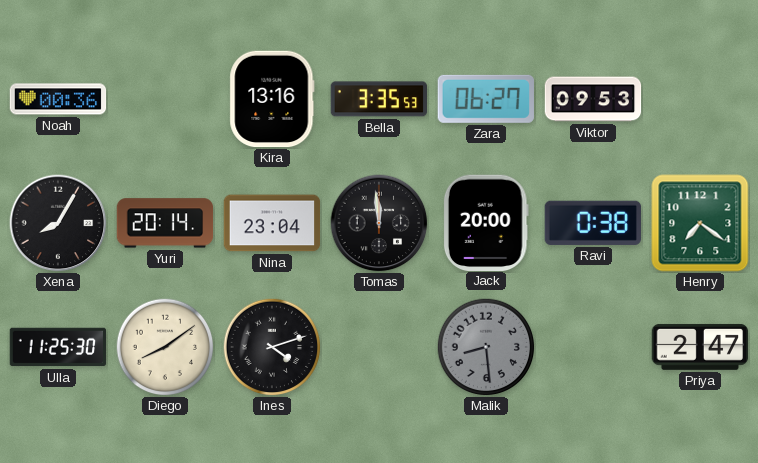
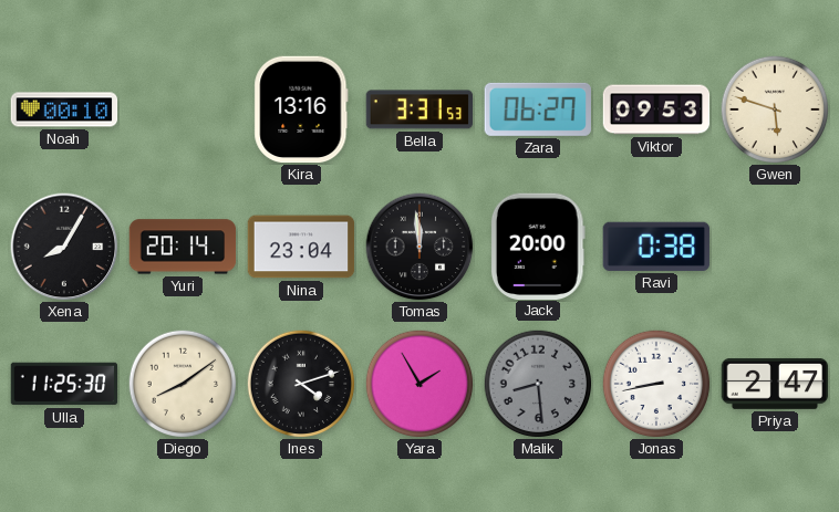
Noah: 00:36 -> 00:10 (64, 109)
Bella: 3:35 -> 3:31 (418, 109)
Gwen: none -> 5:48 (775, 109)
Henry: 7:21 -> none (700, 223)
Yara: none -> 1:55 (419, 384)
Jonas: none -> 8:43 (656, 384)
